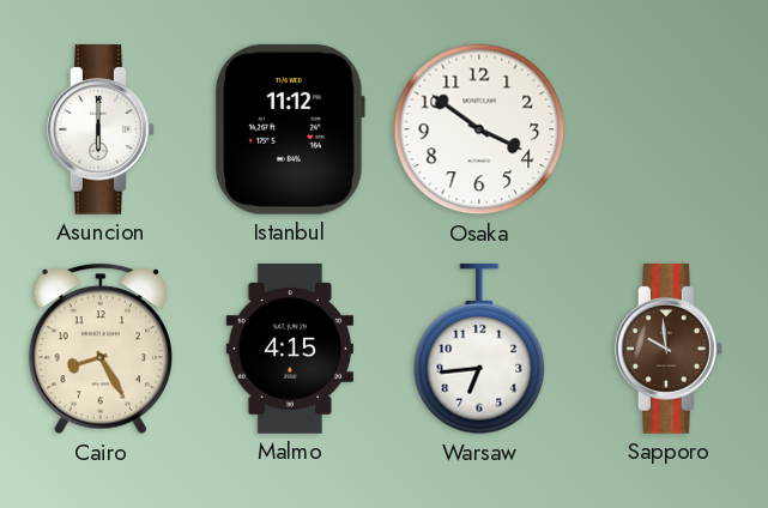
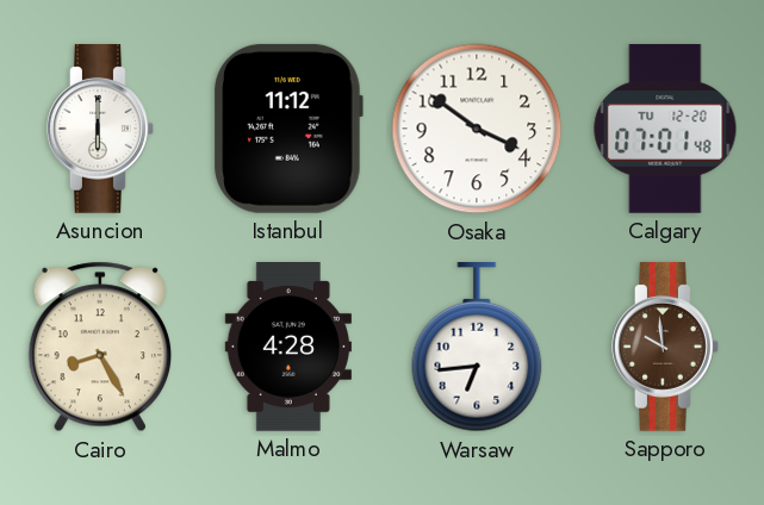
Calgary: none -> 07:01 (665, 130)
Malmo: 4:15 -> 4:28 (288, 348)
